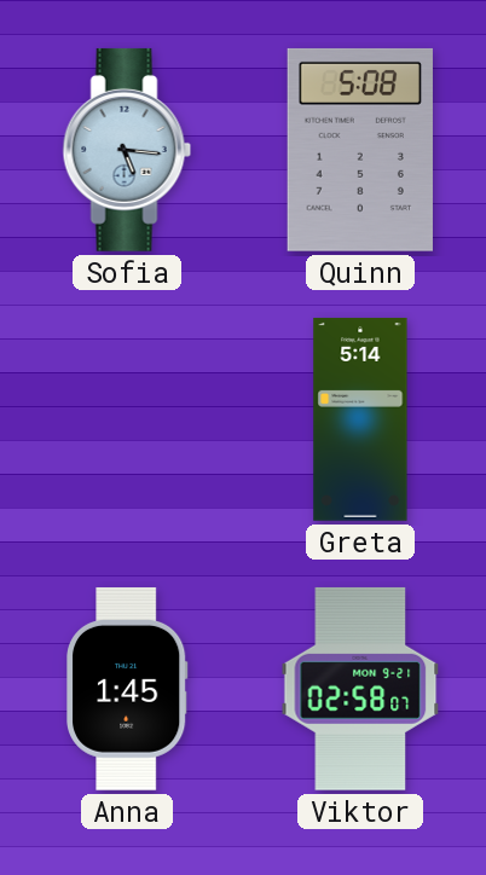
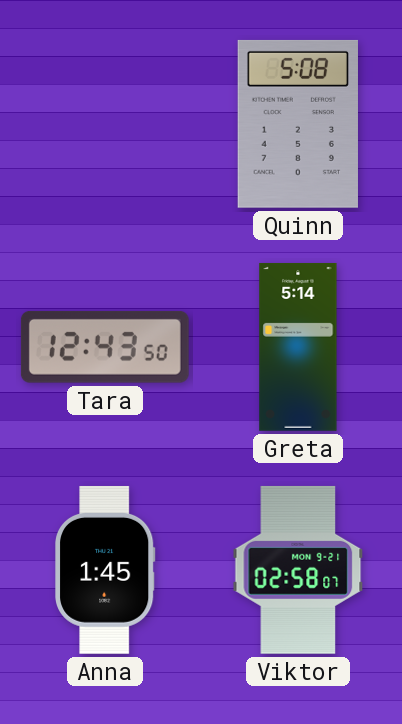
Sofia: 5:16 -> none (127, 150)
Tara: none -> 12:43 (105, 347)
